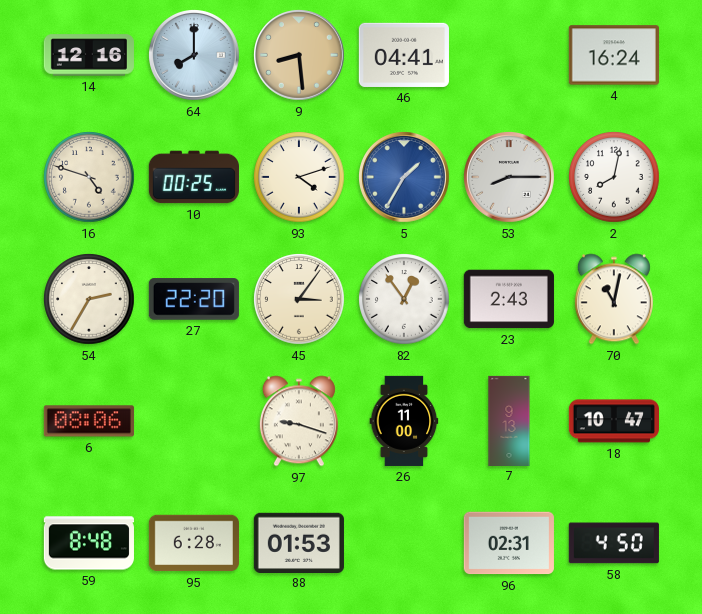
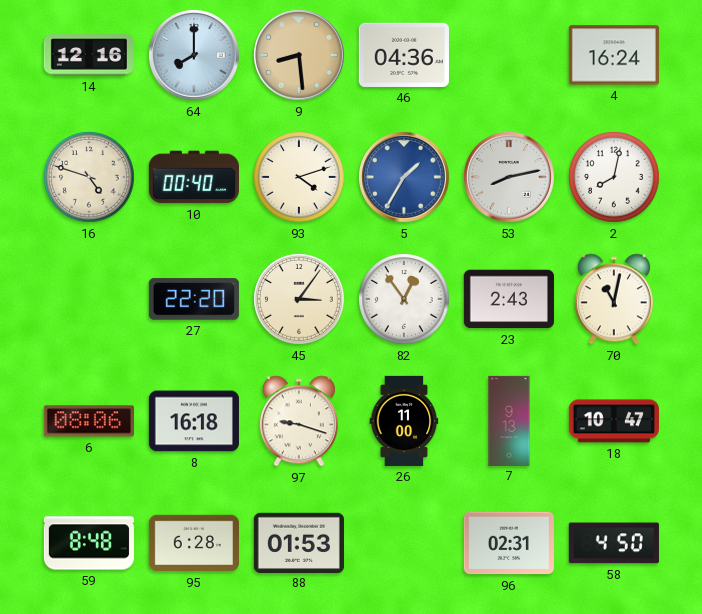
46: 04:41 -> 04:36 (404, 55)
10: 00:25 -> 00:40 (194, 177)
53: 8:15 -> 8:13 (510, 178)
54: 2:35 -> none (89, 299)
8: none -> 16:18 (194, 421)
